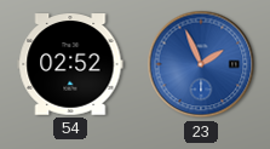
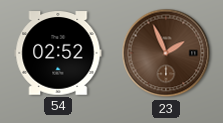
23 dial: blue -> brown (166, 53)
